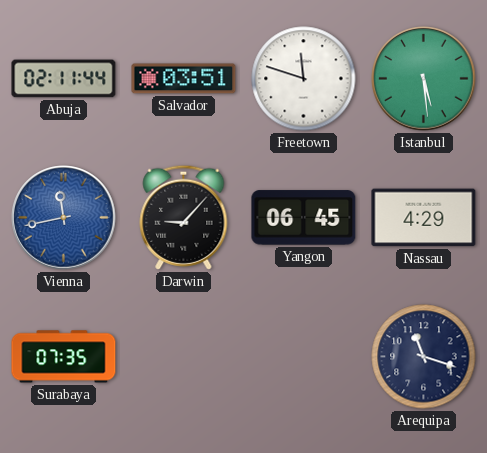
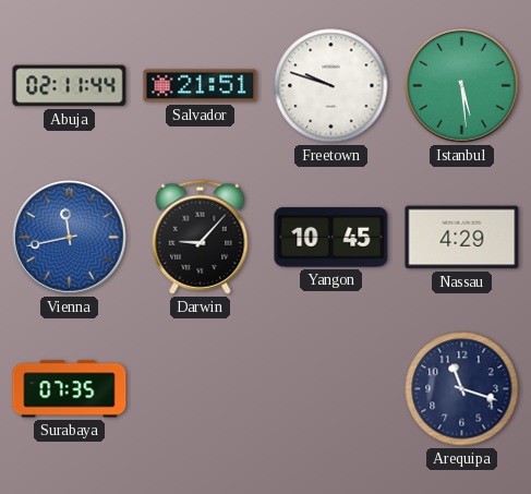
Salvador: 03:51 -> 21:51 (201, 86)
Freetown: 11:48 -> 9:48 (331, 86)
Yangon: 06:45 -> 10:45 (331, 238)
